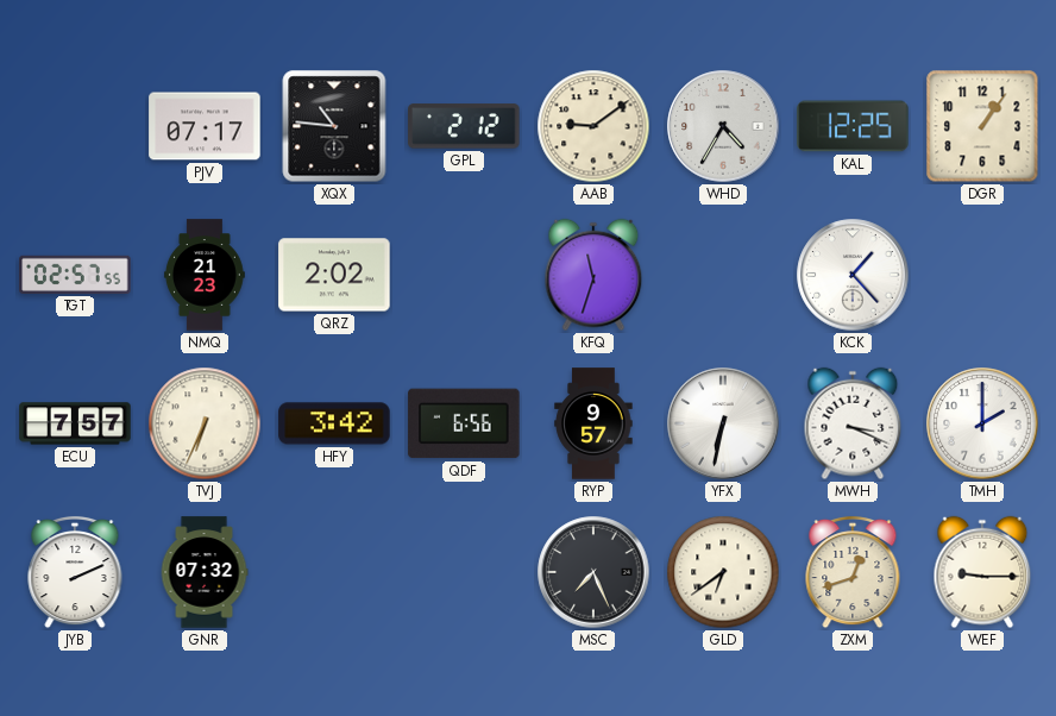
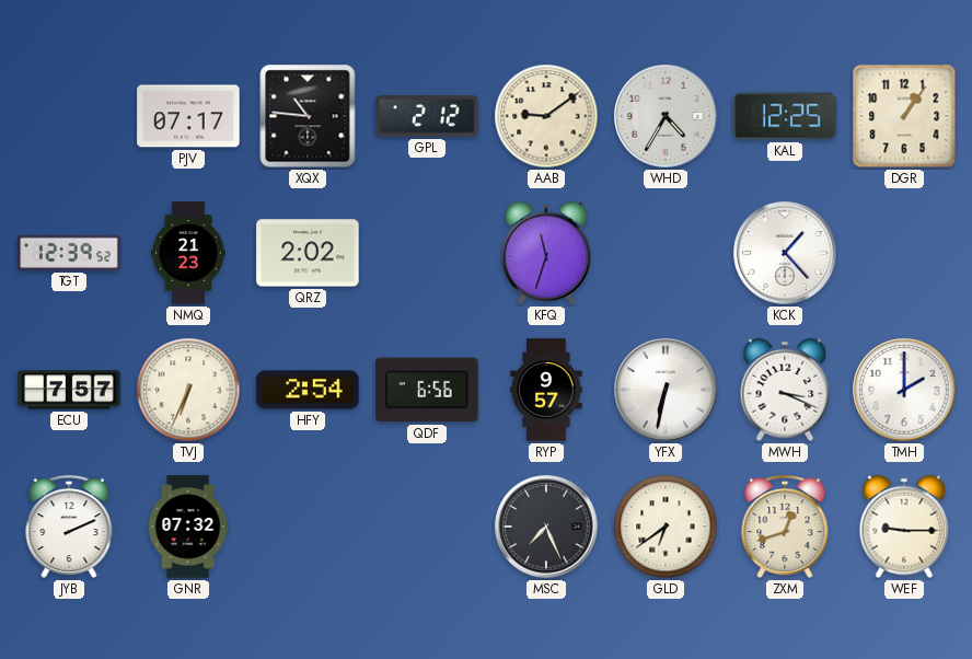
TGT: 02:57 -> 12:39 (69, 253)
HFY: 3:42 -> 2:54 (308, 390)
